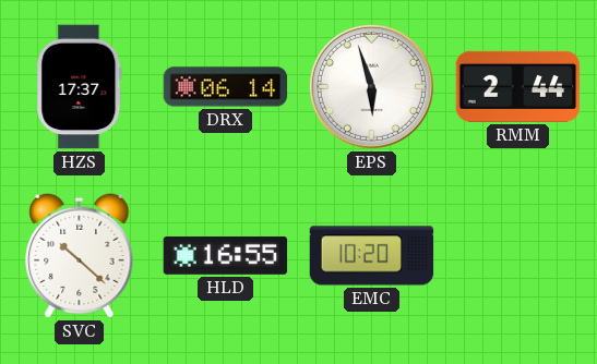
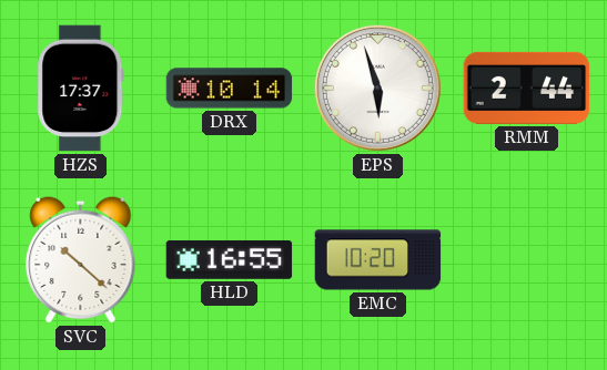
DRX: 06:14 -> 10:14 (230, 89)
